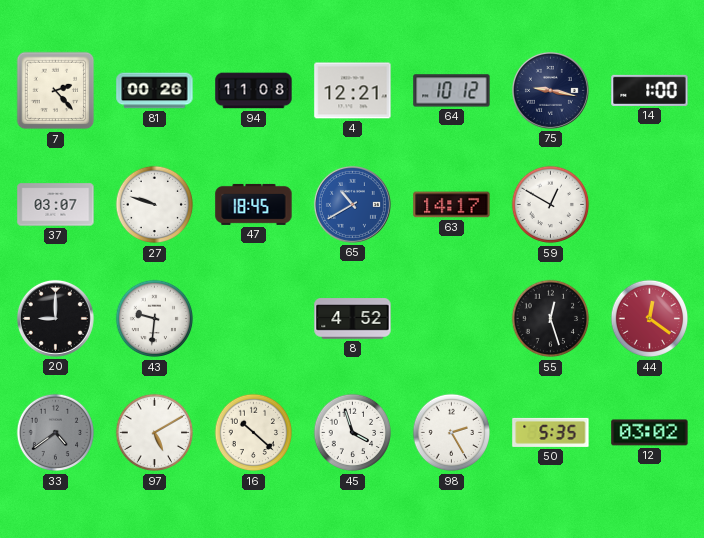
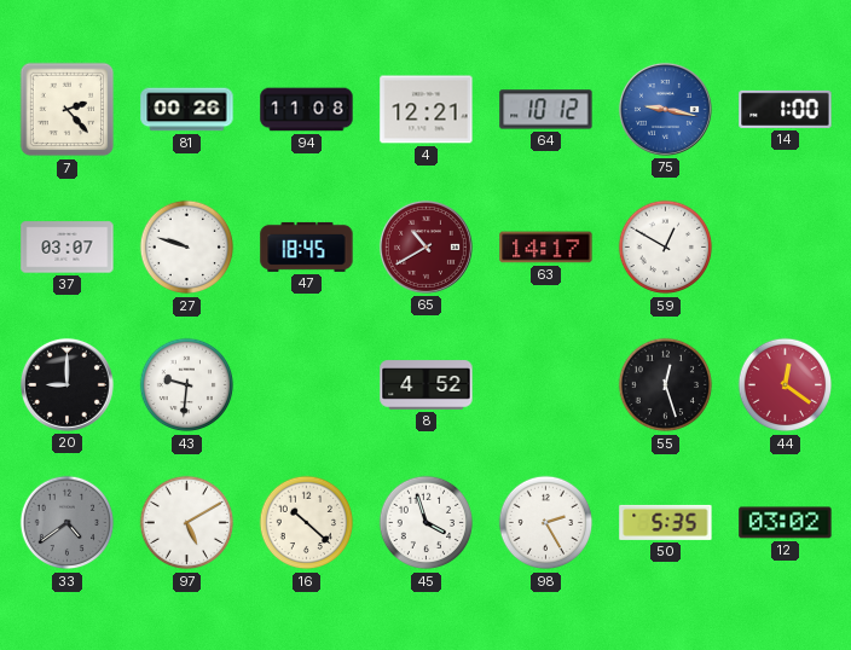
75 dial: navy -> blue (665, 109)
65 dial: blue -> burgundy (425, 246)
